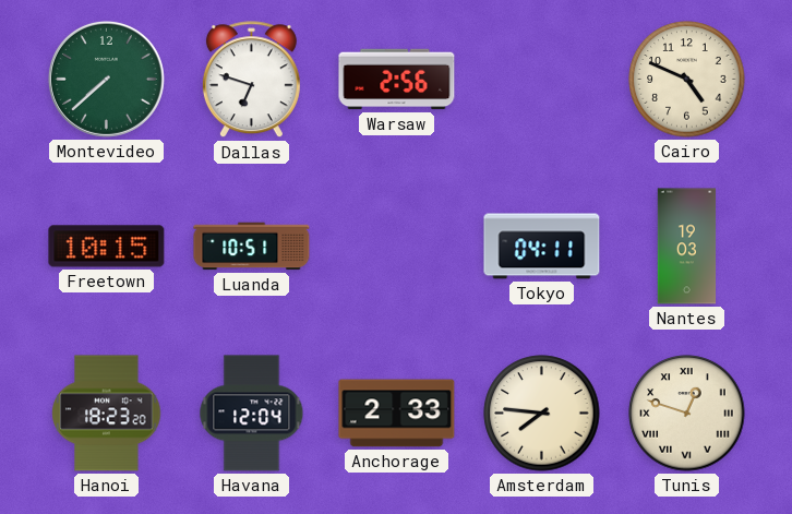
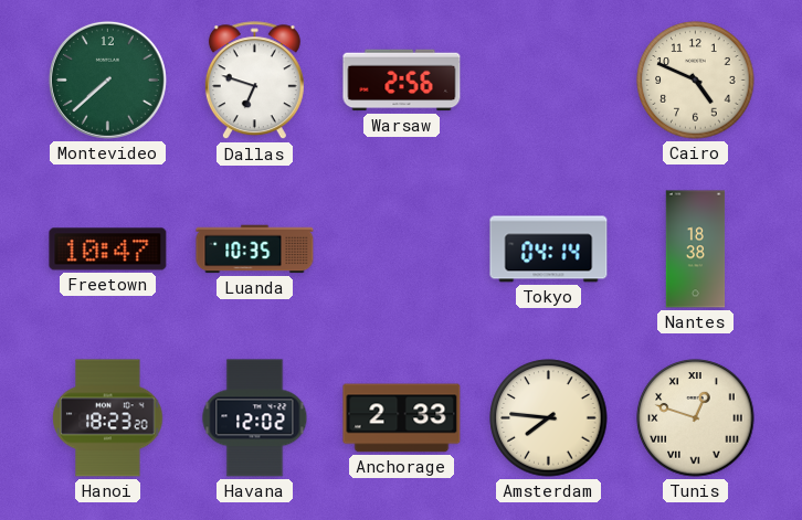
Freetown: 10:15 -> 10:47 (108, 250)
Luanda: 10:51 -> 10:35 (255, 250)
Tokyo: 04:11 -> 04:14 (549, 250)
Nantes: 19:03 -> 18:38 (696, 250)
Havana: 12:04 -> 12:02 (255, 418)
